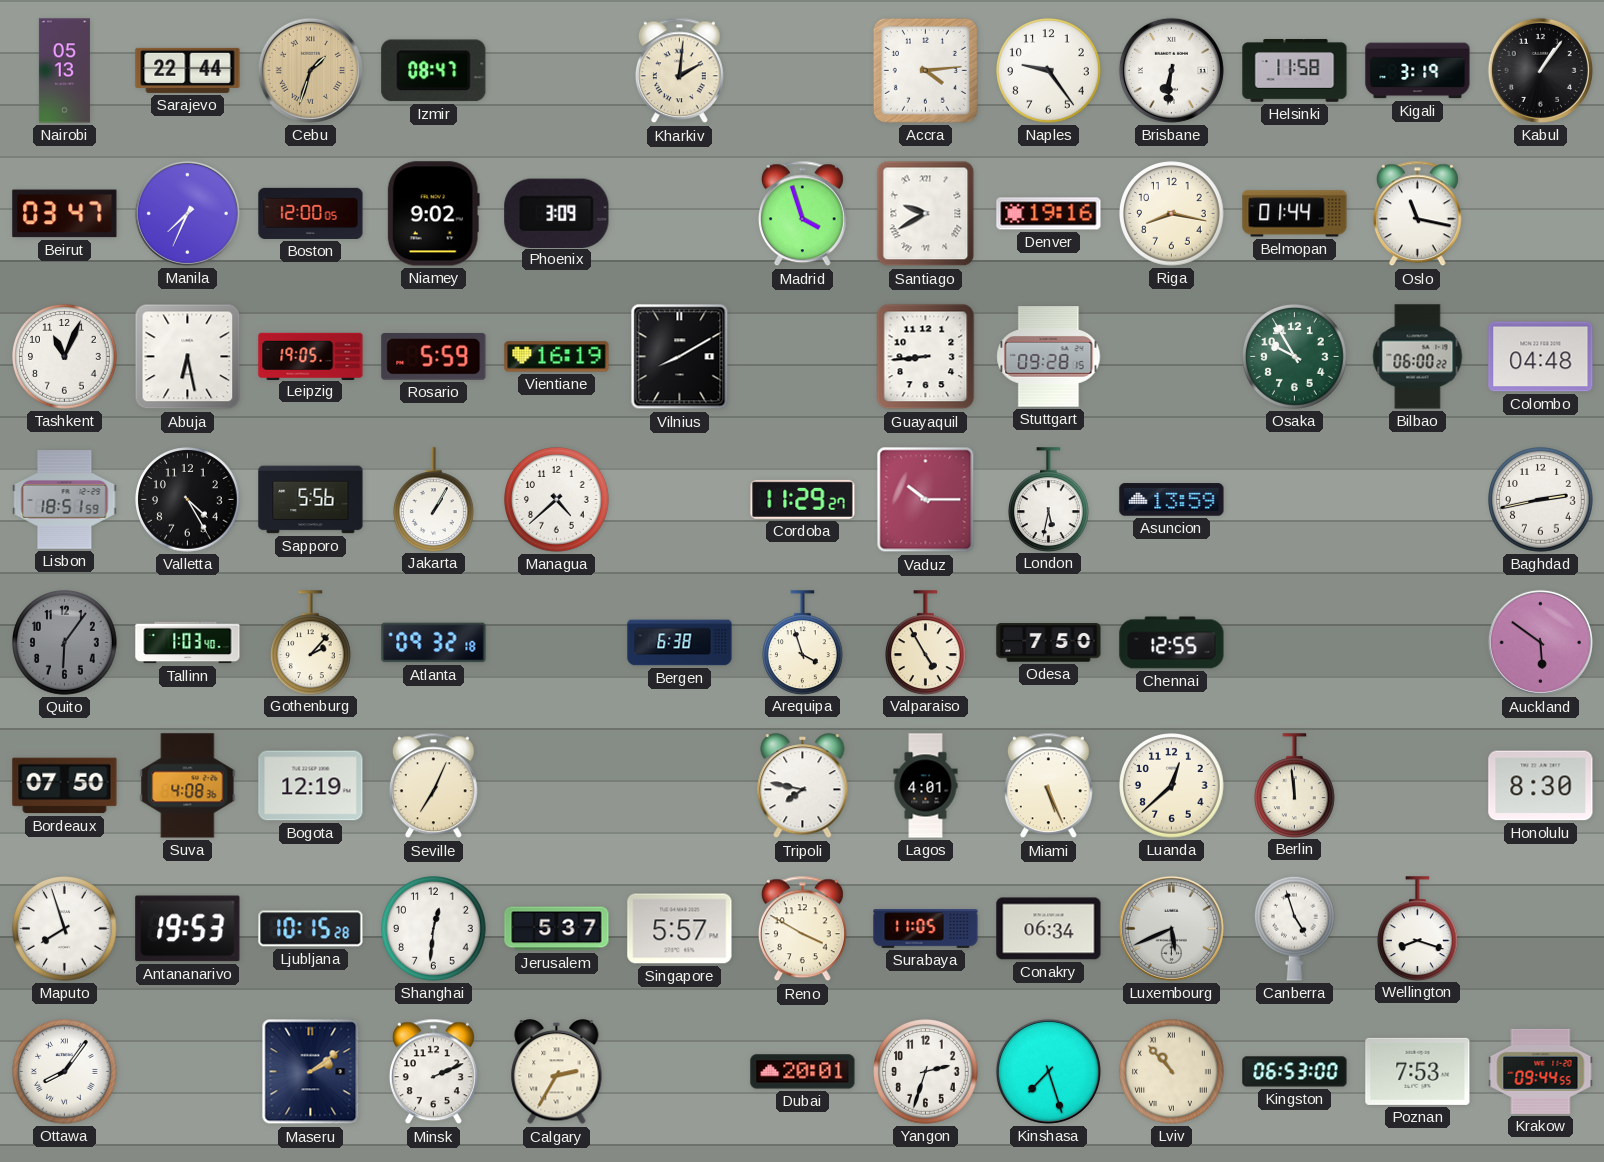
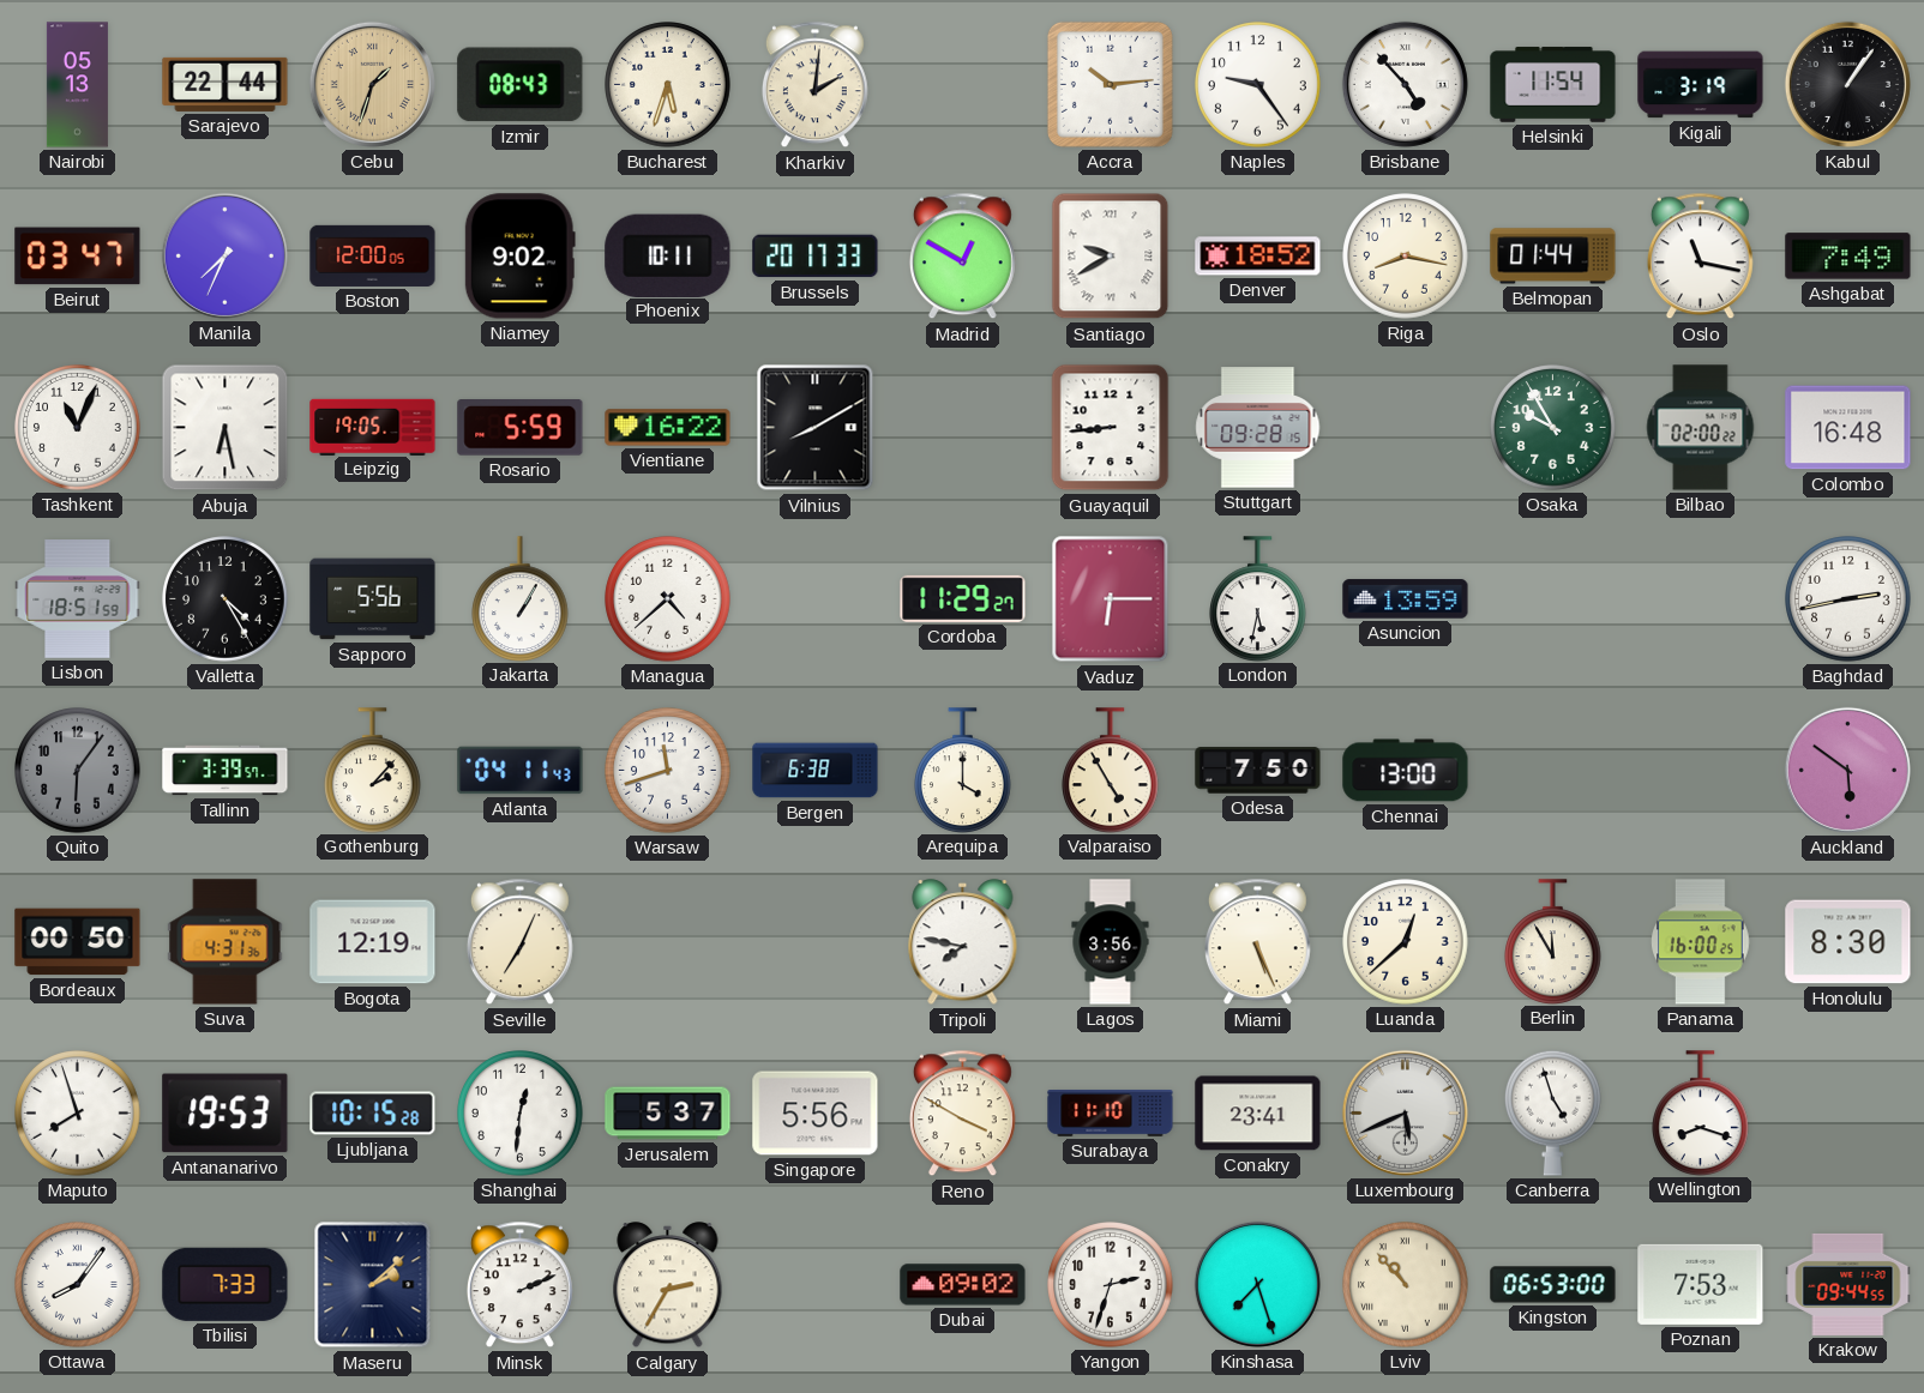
Izmir: 08:47 -> 08:43 (521, 85)
Bucharest: none -> 5:33 (668, 85)
Accra: 4:14 -> 10:14 (1110, 84)
Brisbane: 6:31 -> 4:53 (1405, 84)
Helsinki: 11:58 -> 11:54 (1553, 85)
Phoenix: 3:09 -> 10:11 (668, 255)
Brussels: none -> 20:17 (816, 257)
Madrid: 3:57 -> 12:50 (962, 257)
Denver: 19:16 -> 18:52 (1258, 257)
Ashgabat: none -> 7:49 (1848, 257)
Vientiane: 16:19 -> 16:22 (668, 428)
Bilbao: 06:00 -> 02:00 (1701, 428)
Colombo: 04:48 -> 16:48 (1848, 428)
Vaduz: 10:15 -> 6:15 (1111, 599)
Tallinn: 1:03 -> 3:39 (226, 771)
Atlanta: 09:32 -> 04:11 (521, 771)
Warsaw: none -> 11:42 (668, 771)
Arequipa: 3:57 -> 4:00 (963, 770)
Chennai: 12:55 -> 13:00 (1406, 771)
Bordeaux: 07:50 -> 00:50 (78, 942)
Suva: 4:08 -> 4:31 (226, 942)
Lagos: 4:01 -> 3:56 (1111, 942)
Berlin: 11:59 -> 11:55 (1553, 941)
Panama: none -> 16:00 (1701, 942)
Singapore: 5:57 -> 5:56 (816, 1114)
Surabaya: 11:05 -> 11:10 (1111, 1114)
Conakry: 06:34 -> 23:41 (1258, 1114)
Tbilisi: none -> 7:33 (226, 1284)
Maseru: 2:09 -> 2:08 (373, 1285)
Dubai: 20:01 -> 09:02 (963, 1285)
